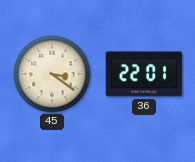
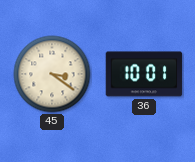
36: 22:01 -> 10:01 (144, 74)
